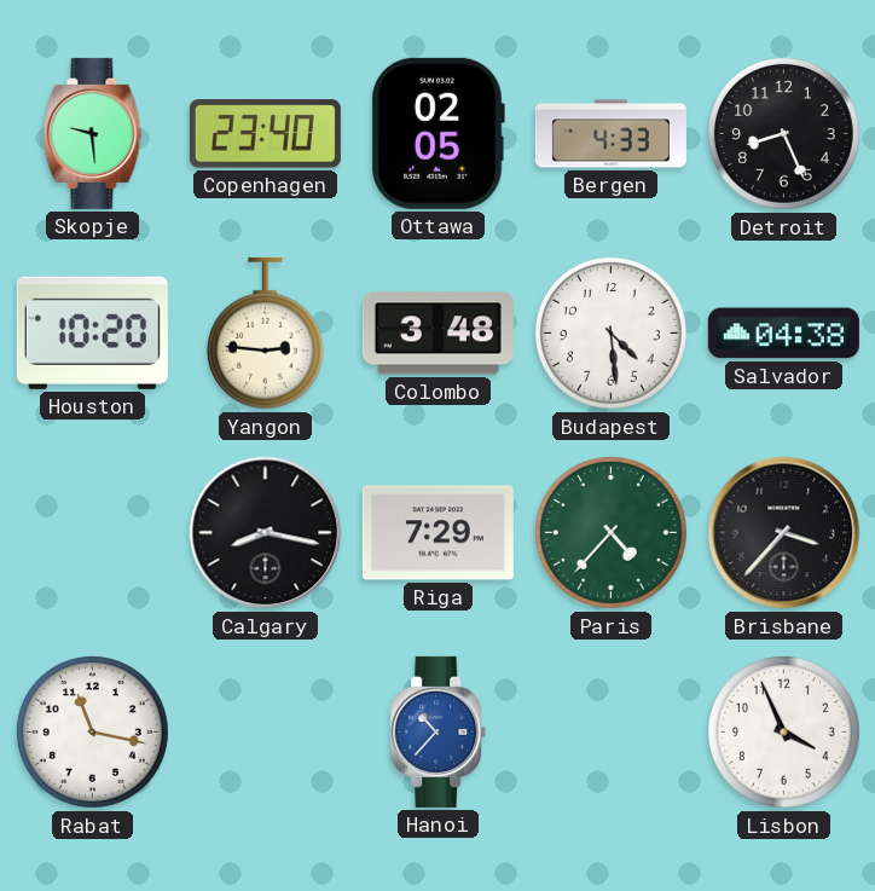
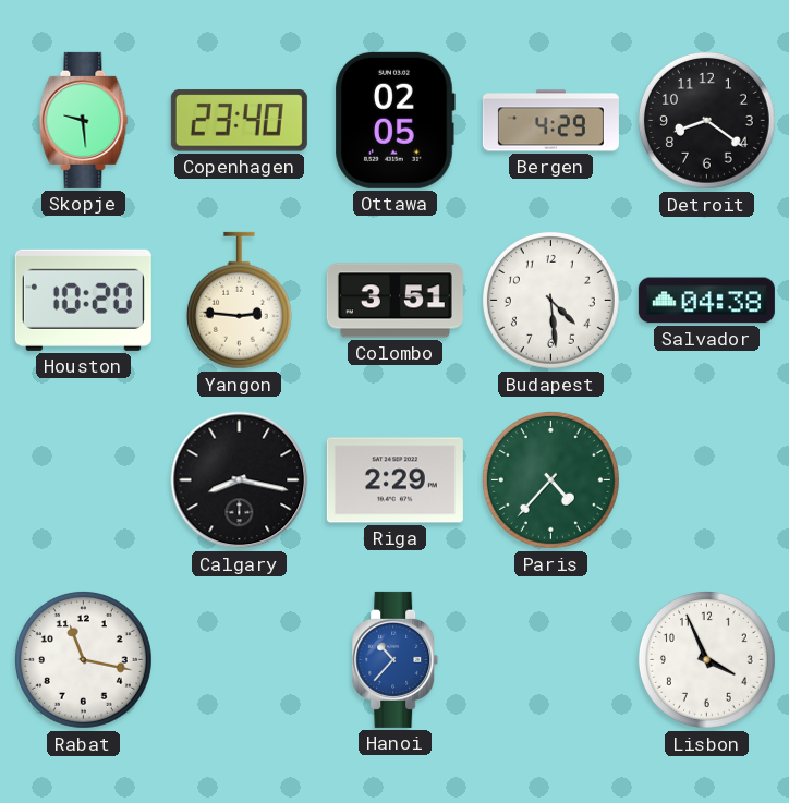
Bergen: 4:33 -> 4:29 (550, 121)
Detroit: 8:26 -> 8:21 (706, 120)
Colombo: 3:48 -> 3:51 (394, 301)
Riga: 7:29 -> 2:29 (394, 480)
Brisbane: 3:37 -> none (784, 533)
